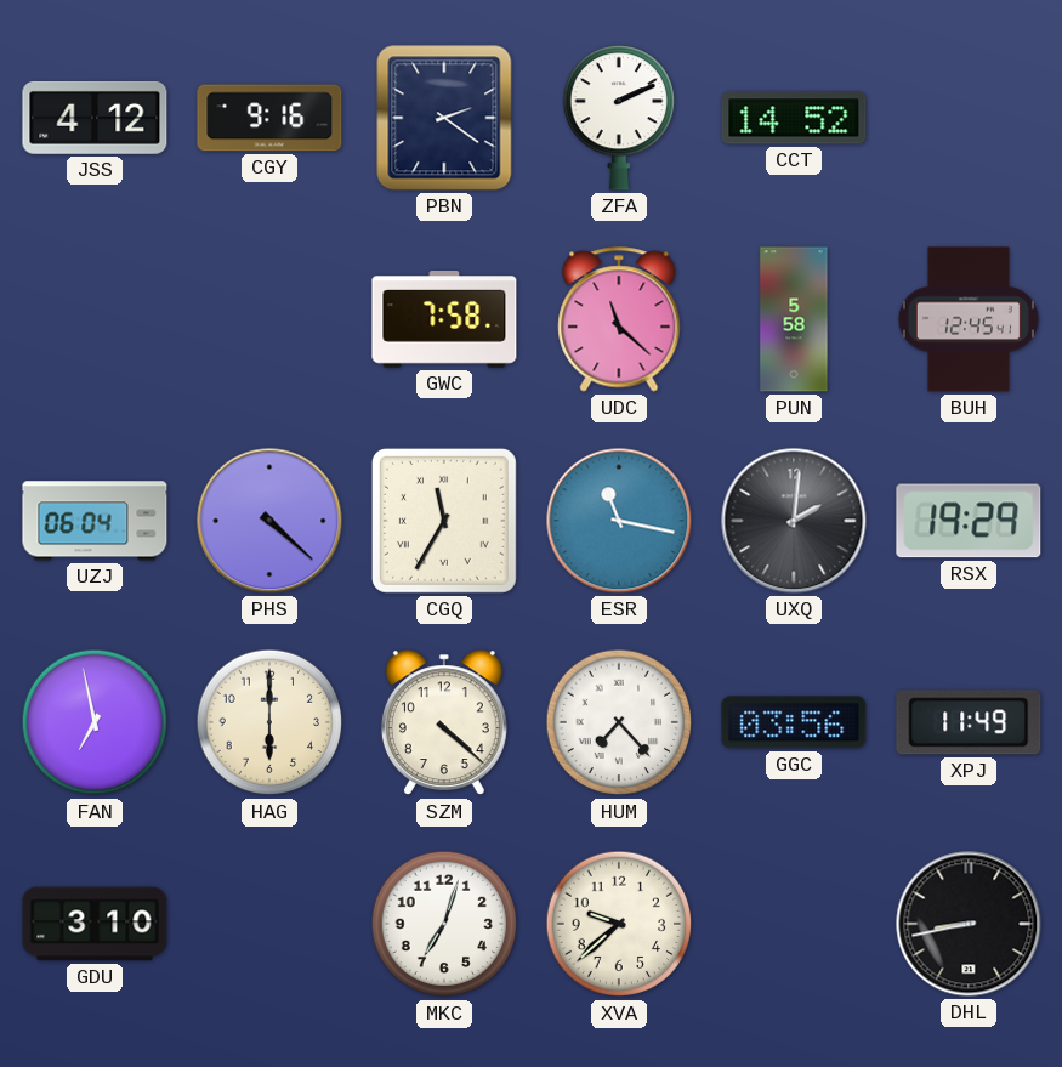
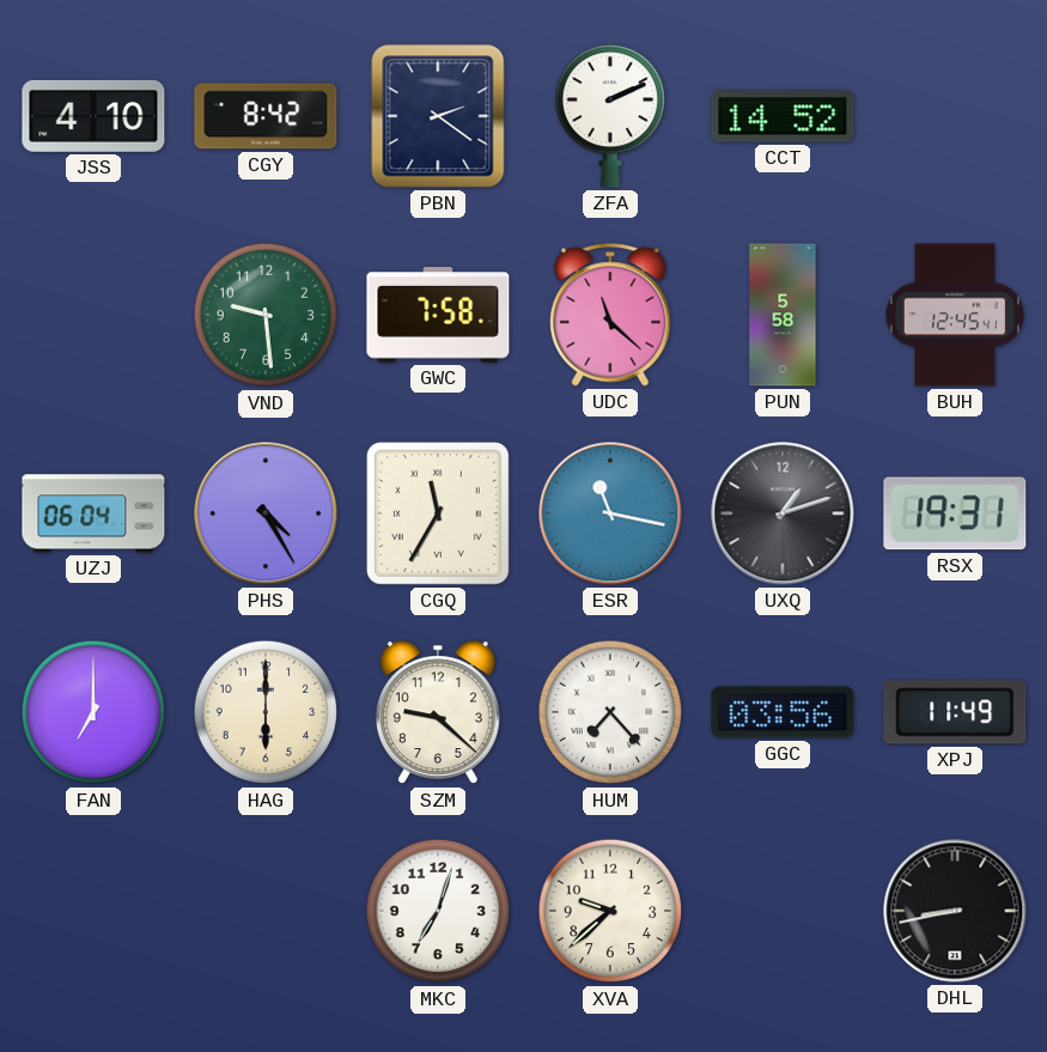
JSS: 4:12 -> 4:10 (93, 116)
CGY: 9:16 -> 8:42 (266, 116)
VND: none -> 9:29 (266, 315)
PHS: 4:22 -> 4:25 (266, 513)
UXQ: 2:01 -> 1:12 (783, 513)
RSX: 19:29 -> 19:31 (955, 513)
FAN: 6:58 -> 7:00 (93, 712)
SZM: 4:22 -> 9:22 (438, 713)
GDU: 3:10 -> none (95, 924)
